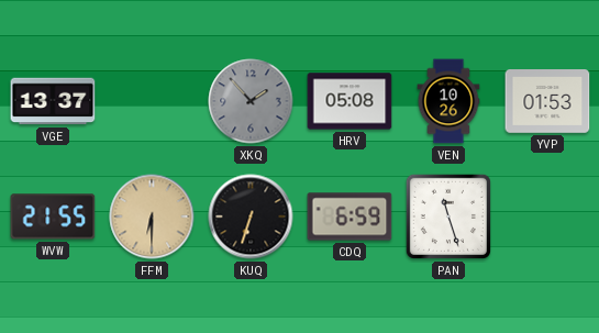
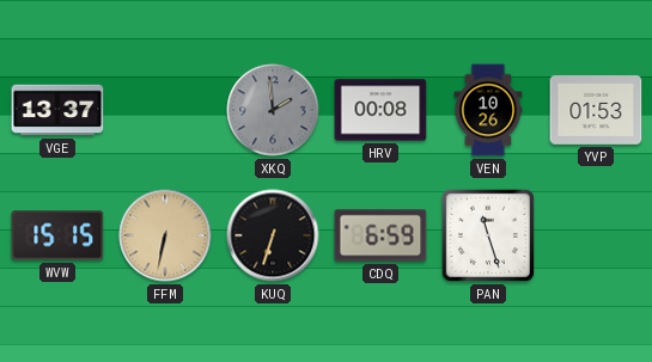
XKQ: 1:53 -> 1:59 (273, 110)
HRV: 05:08 -> 00:08 (380, 110)
WVW: 21:55 -> 15:15 (57, 235)
FFM: 6:30 -> 6:32 (165, 235)
